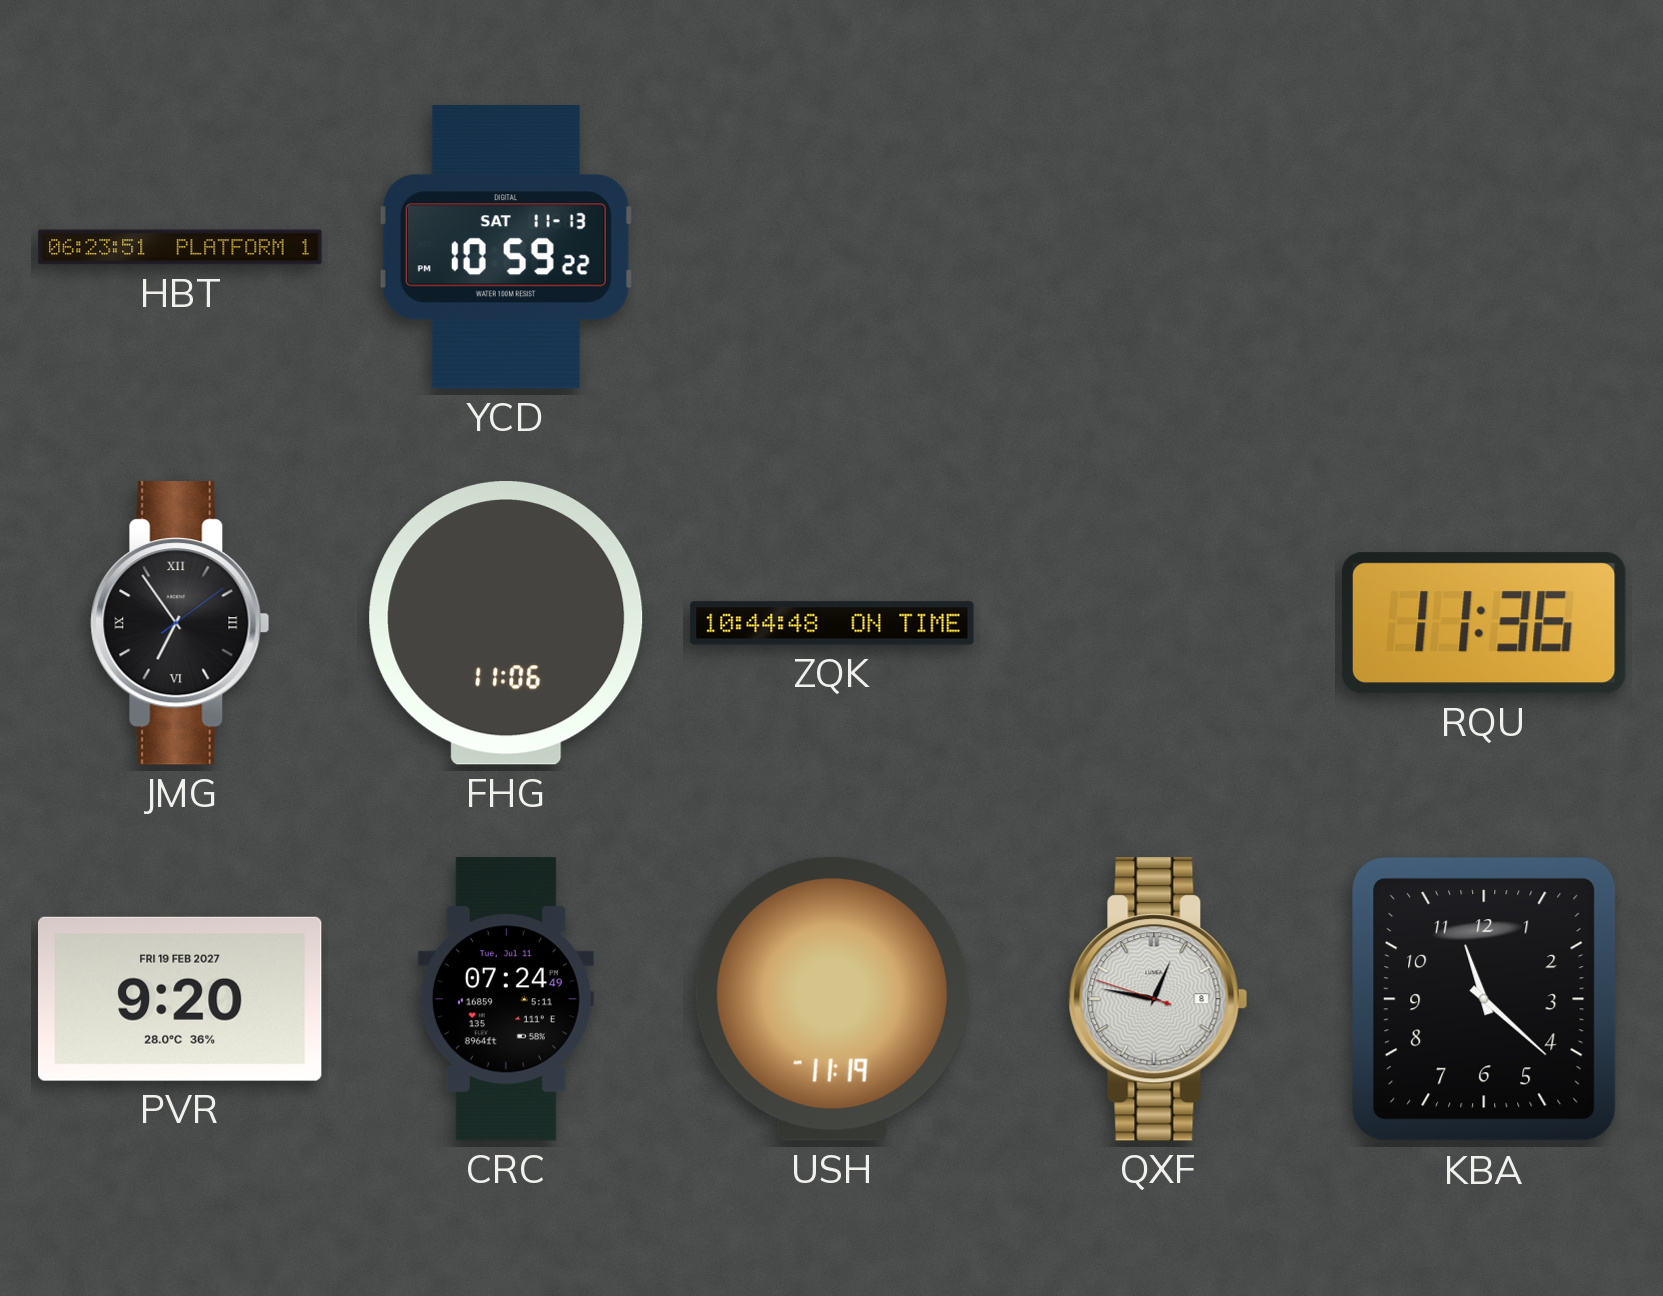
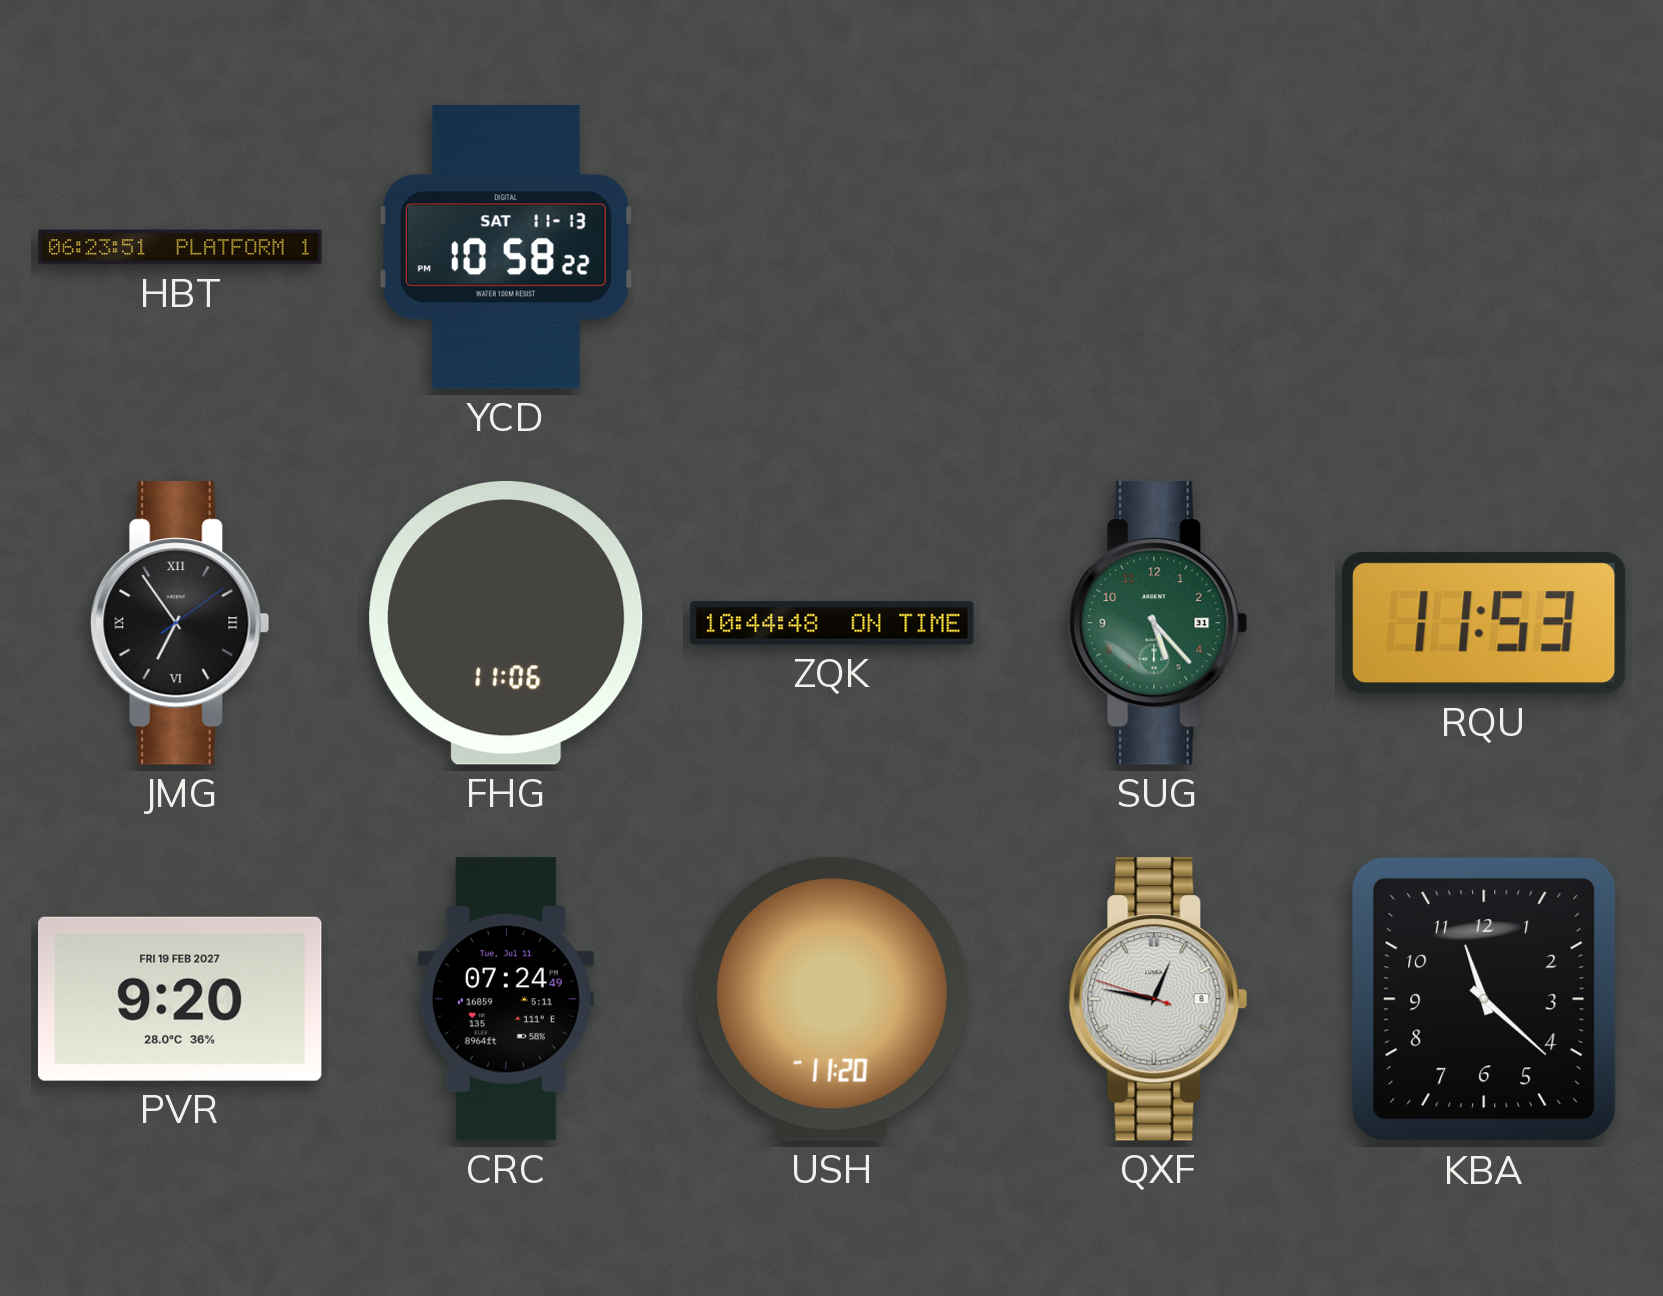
YCD: 10:59 -> 10:58 (506, 247)
SUG: none -> 5:23 (1158, 623)
RQU: 11:36 -> 11:53 (1484, 623)
USH: 11:19 -> 11:20 (832, 999)
